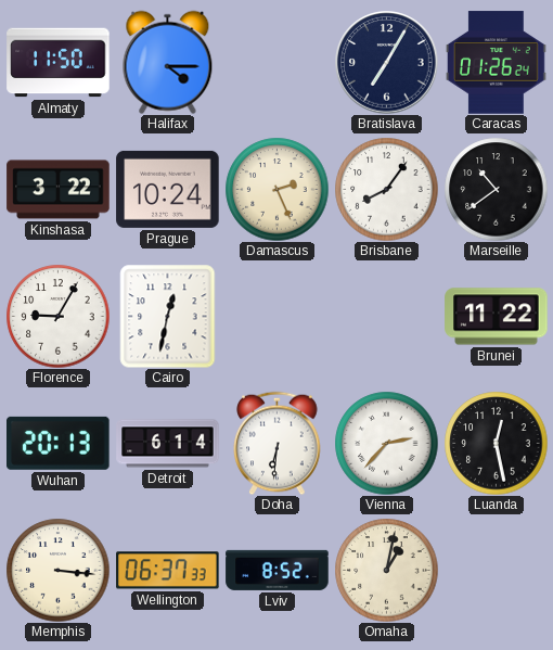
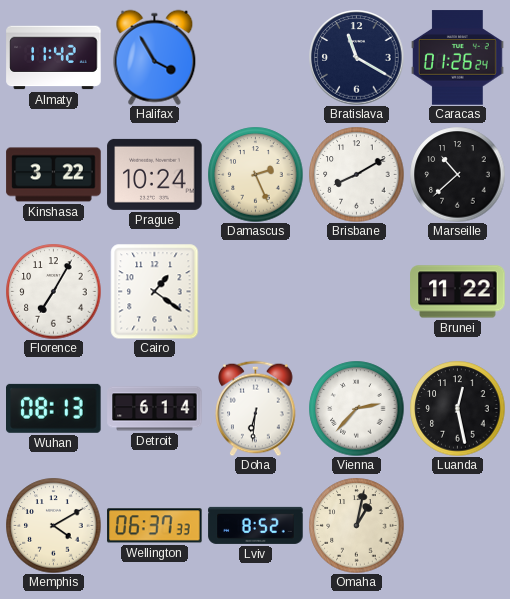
Almaty: 11:50 -> 11:42 (54, 58)
Halifax: 4:15 -> 3:55 (155, 57)
Bratislava: 7:05 -> 11:20 (357, 58)
Brisbane: 8:06 -> 8:10 (356, 174)
Marseille: 10:39 -> 10:38 (457, 174)
Florence: 9:05 -> 7:05 (53, 291)
Cairo: 12:32 -> 1:21 (155, 291)
Wuhan: 20:13 -> 08:13 (54, 408)
Memphis: 3:16 -> 4:10 (53, 525)
